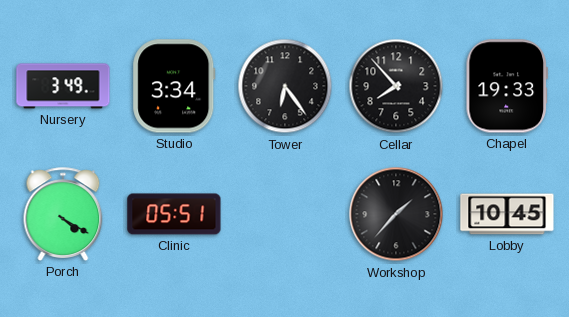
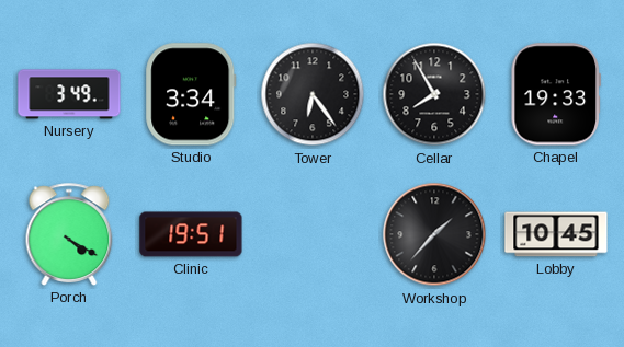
Cellar: 7:53 -> 7:55 (434, 94)
Clinic: 05:51 -> 19:51 (191, 234)
